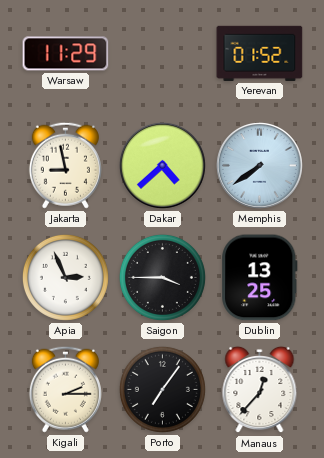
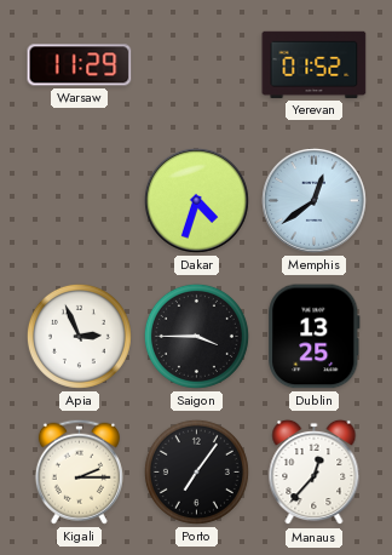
Jakarta: 8:58 -> none (65, 165)
Dakar: 4:38 -> 4:33 (196, 200)
Memphis: 7:39 -> 12:39 (313, 200)
